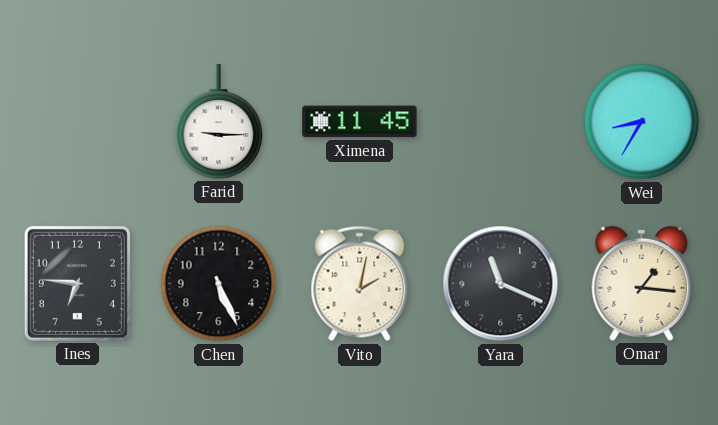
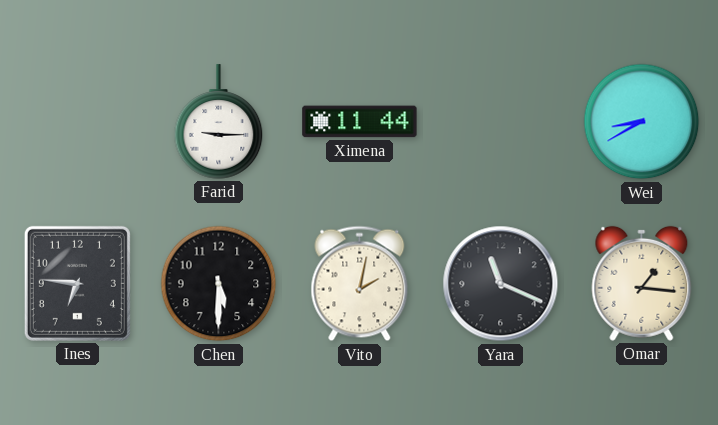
Ximena: 11:45 -> 11:44 (360, 122)
Wei: 8:35 -> 8:40 (642, 122)
Chen: 5:26 -> 5:30 (219, 284)
